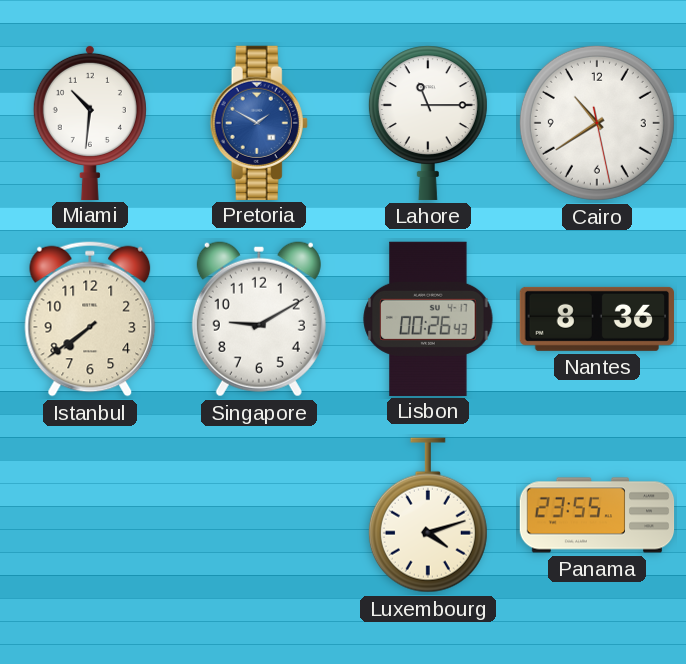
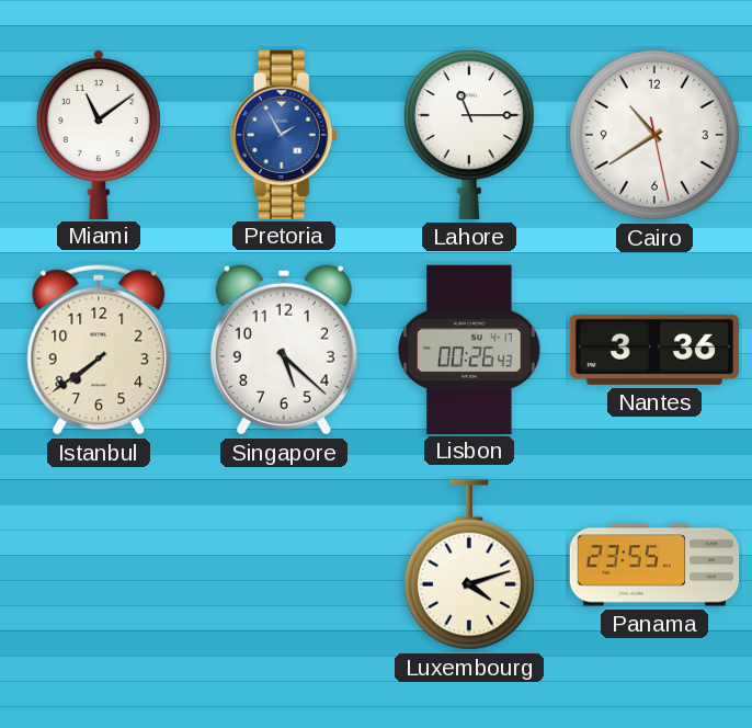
Miami: 10:31 -> 11:09 (99, 134)
Pretoria: 1:50 -> 1:55 (284, 134)
Singapore: 9:10 -> 5:22 (284, 350)
Nantes: 8:36 -> 3:36 (653, 350)
